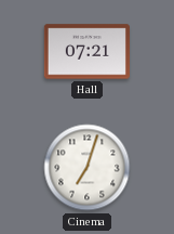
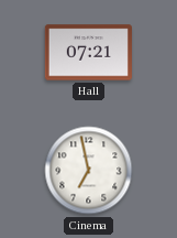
Cinema: 7:03 -> 6:58 (89, 171)
